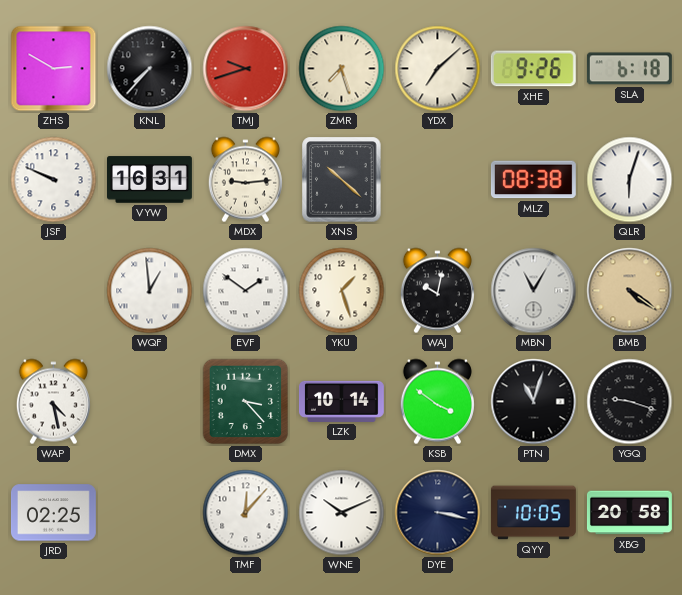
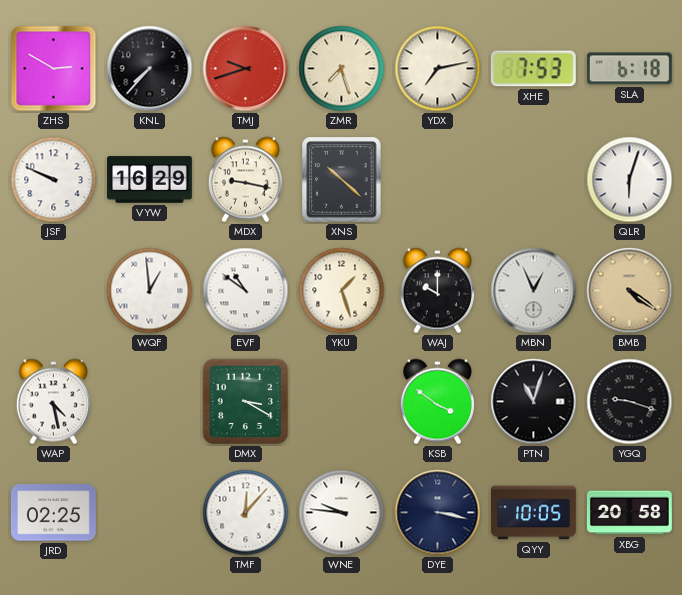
YDX: 7:08 -> 7:13 (438, 69)
XHE: 9:26 -> 7:53 (533, 69)
VYW: 16:31 -> 16:29 (150, 180)
MDX: 9:14 -> 9:17 (245, 180)
MLZ: 08:38 -> none (533, 180)
EVF: 1:51 -> 10:51 (246, 291)
WAJ: 10:02 -> 10:00 (437, 291)
MBN: 11:05 -> 12:56 (534, 291)
DMX: 3:23 -> 3:20 (246, 402)
LZK: 10:14 -> none (341, 401)
WNE: 10:11 -> 9:46 (342, 513)
